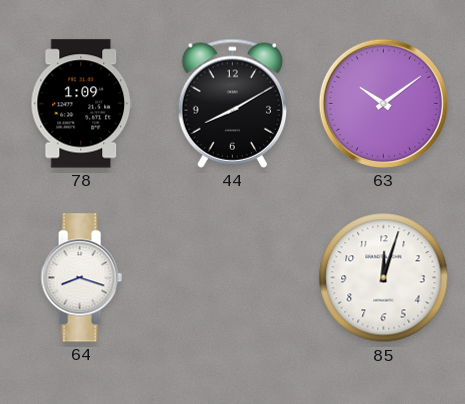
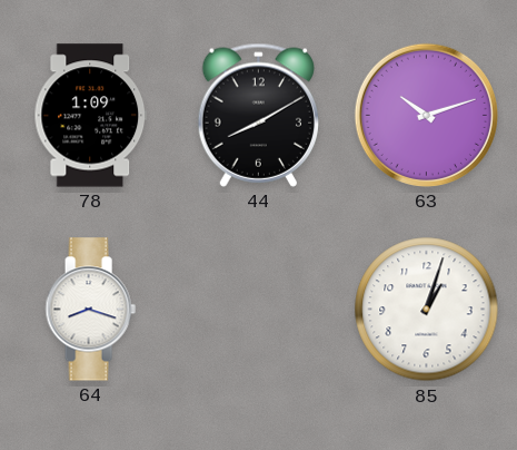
63: 10:09 -> 10:12 (426, 115)
85: 12:03 -> 1:03 (427, 310)
